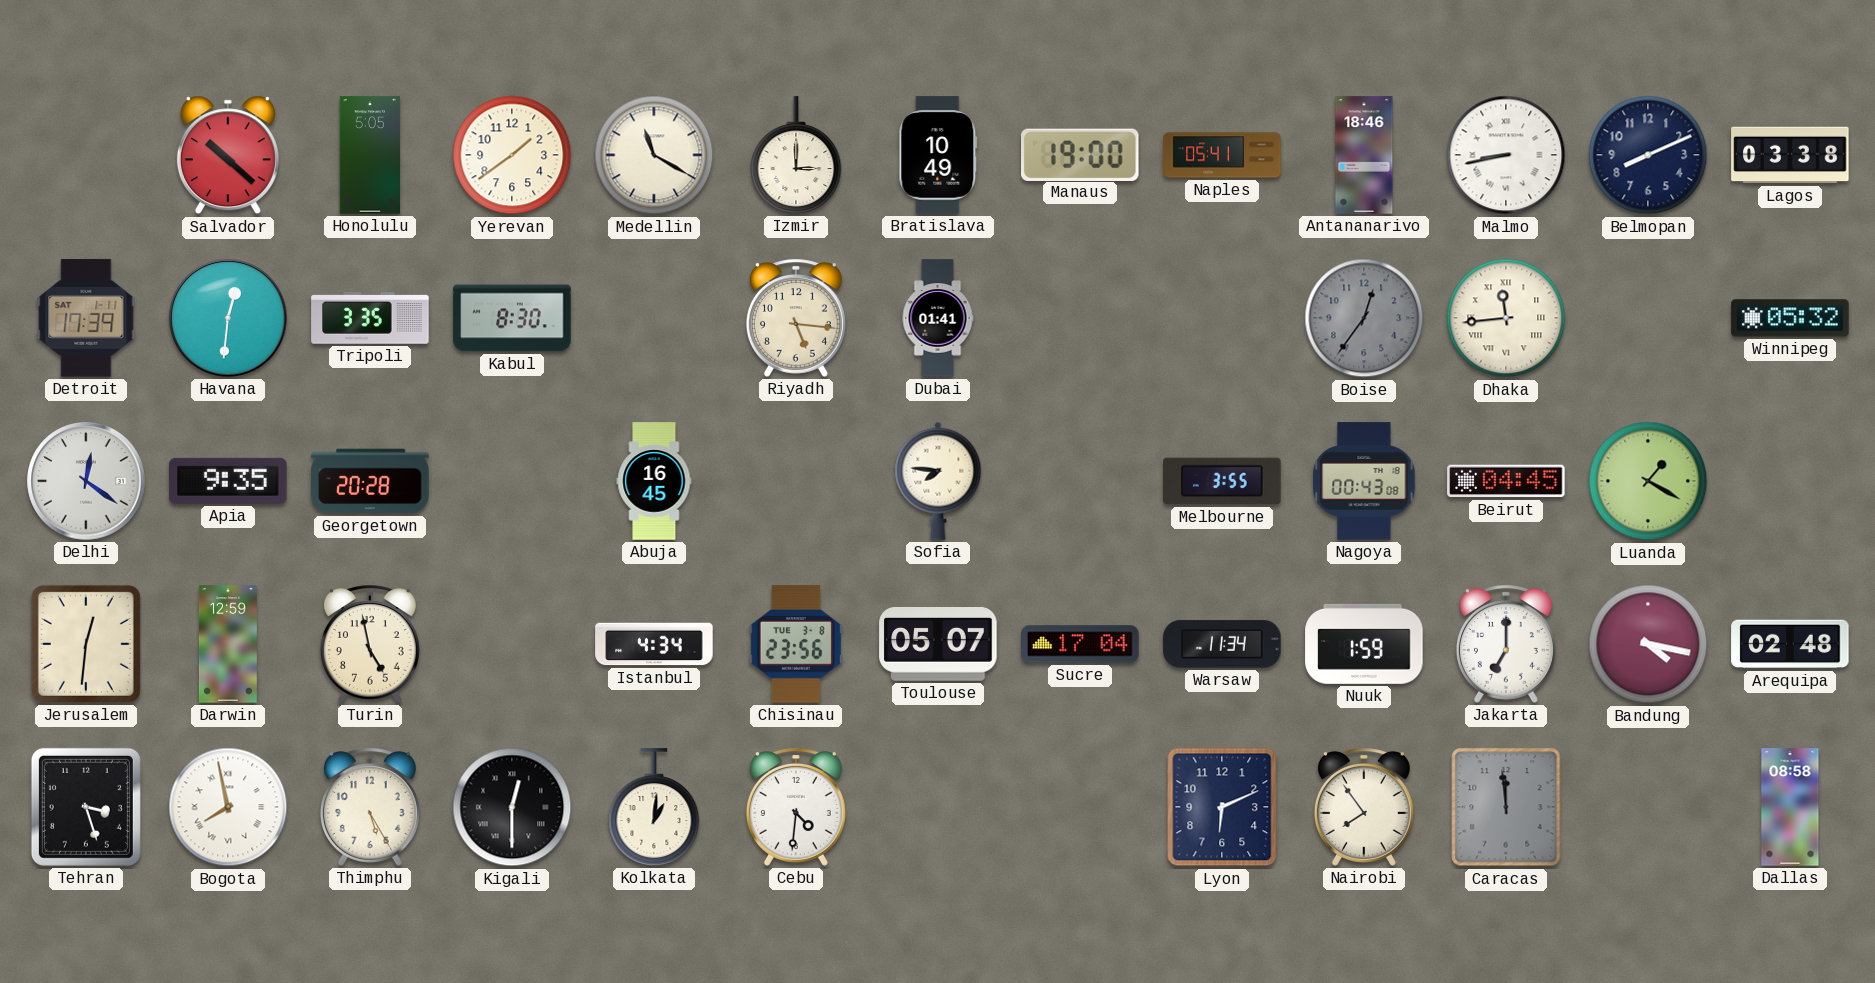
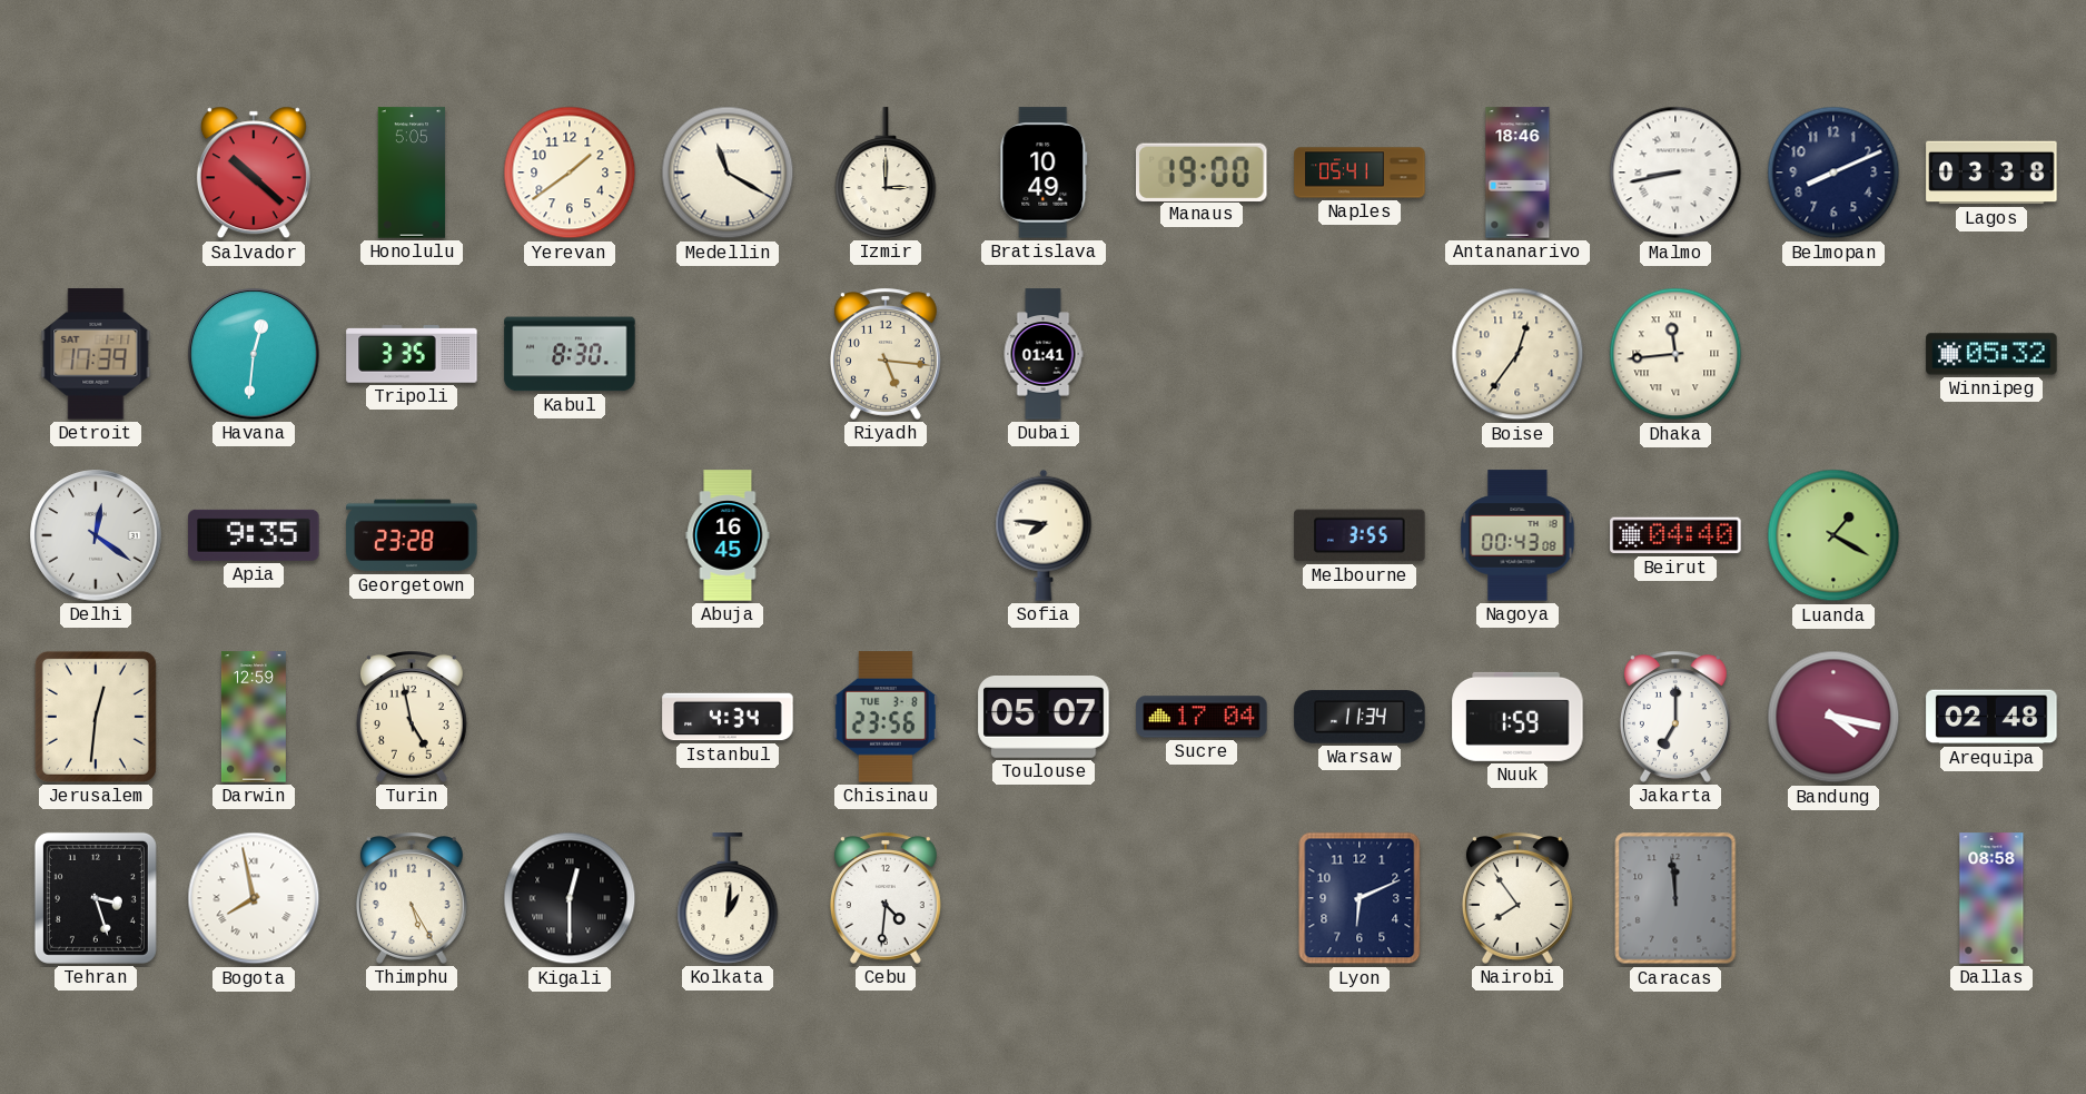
Boise dial: grey -> cream (1517, 354)
Georgetown: 20:28 -> 23:28 (412, 535)
Beirut: 04:45 -> 04:40 (1675, 535)
